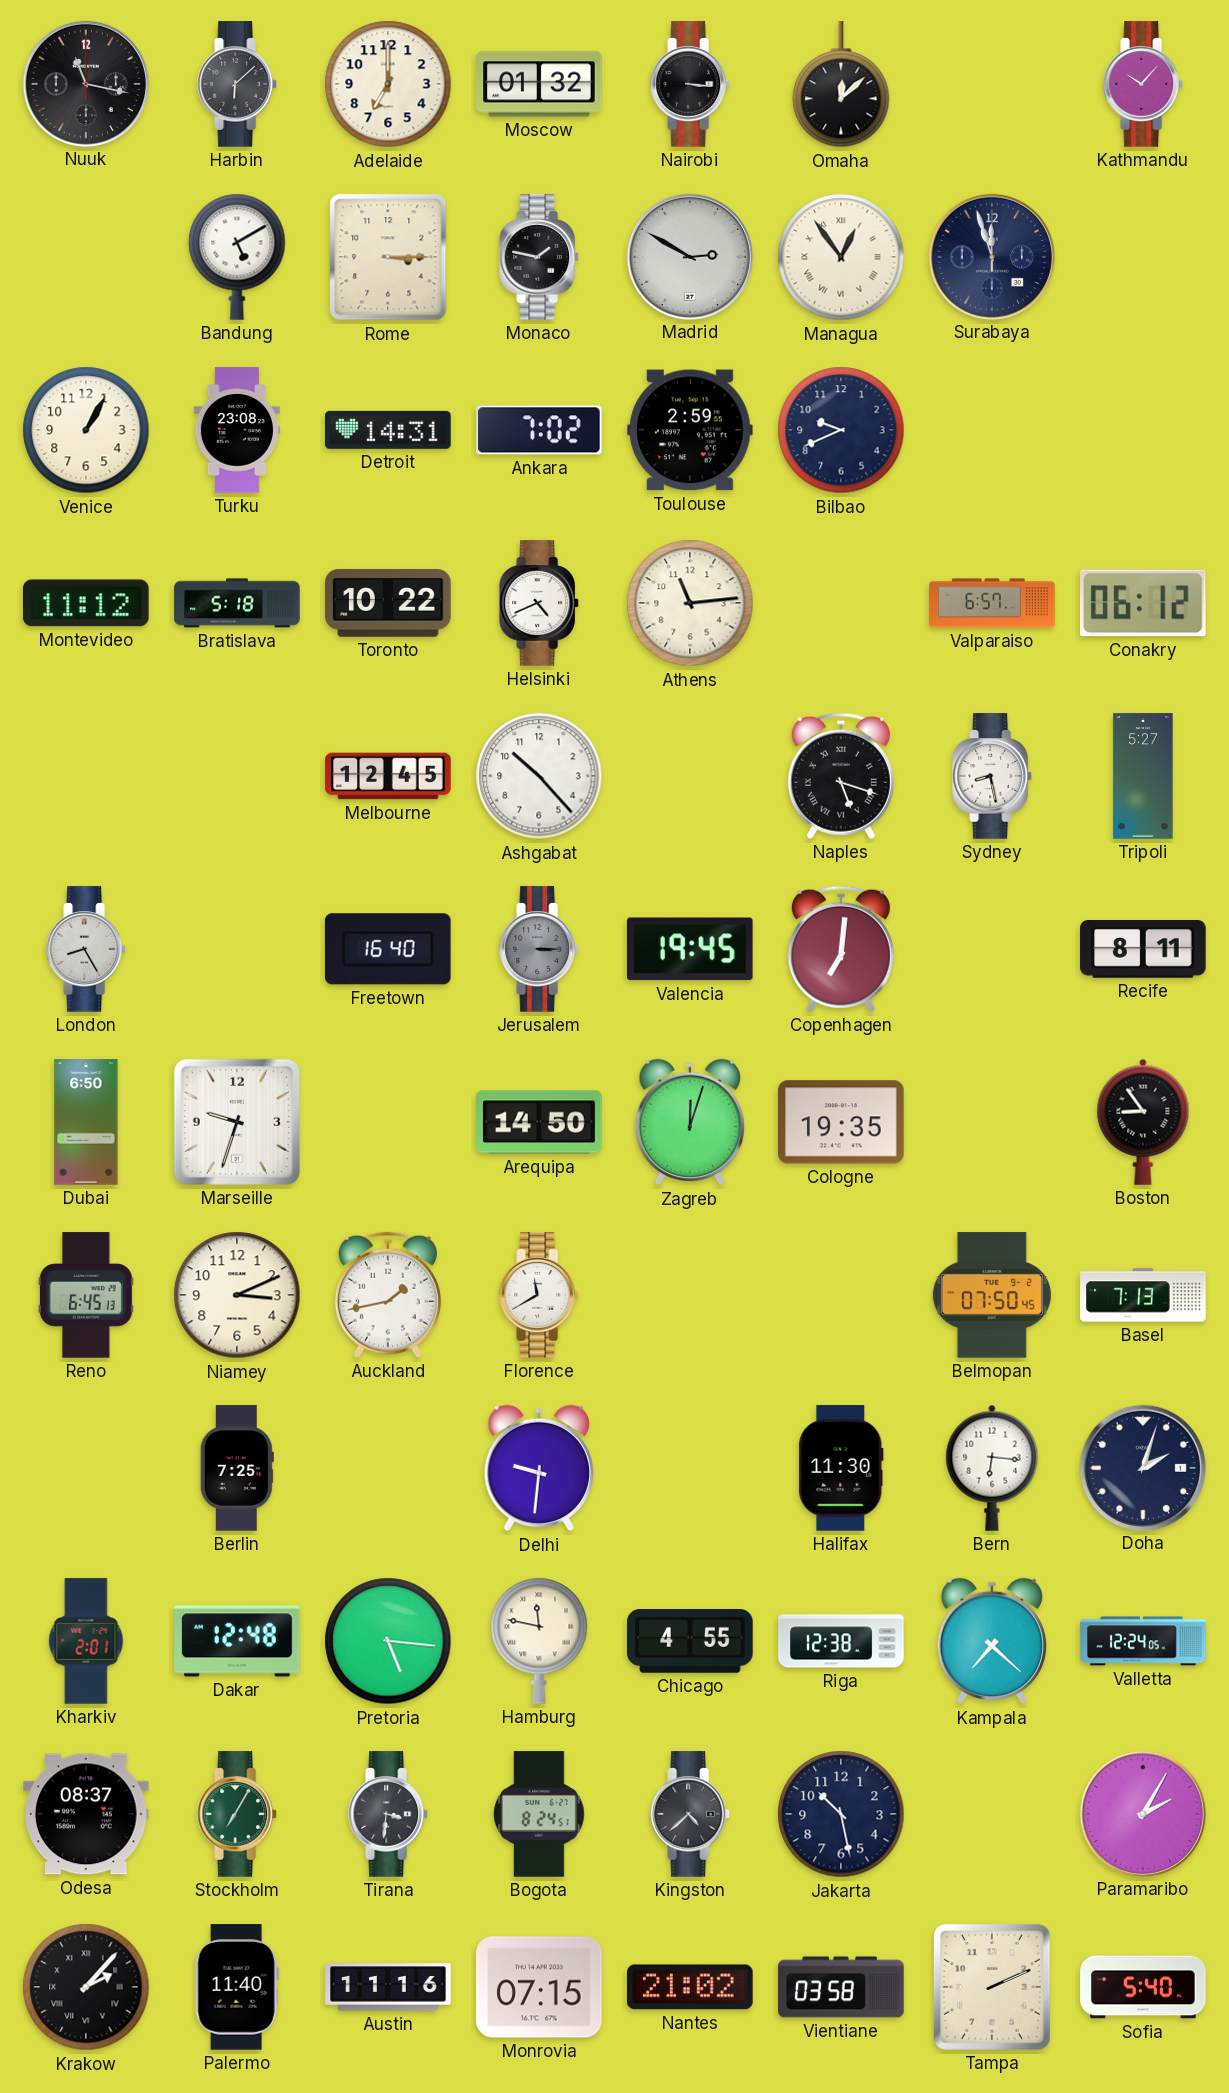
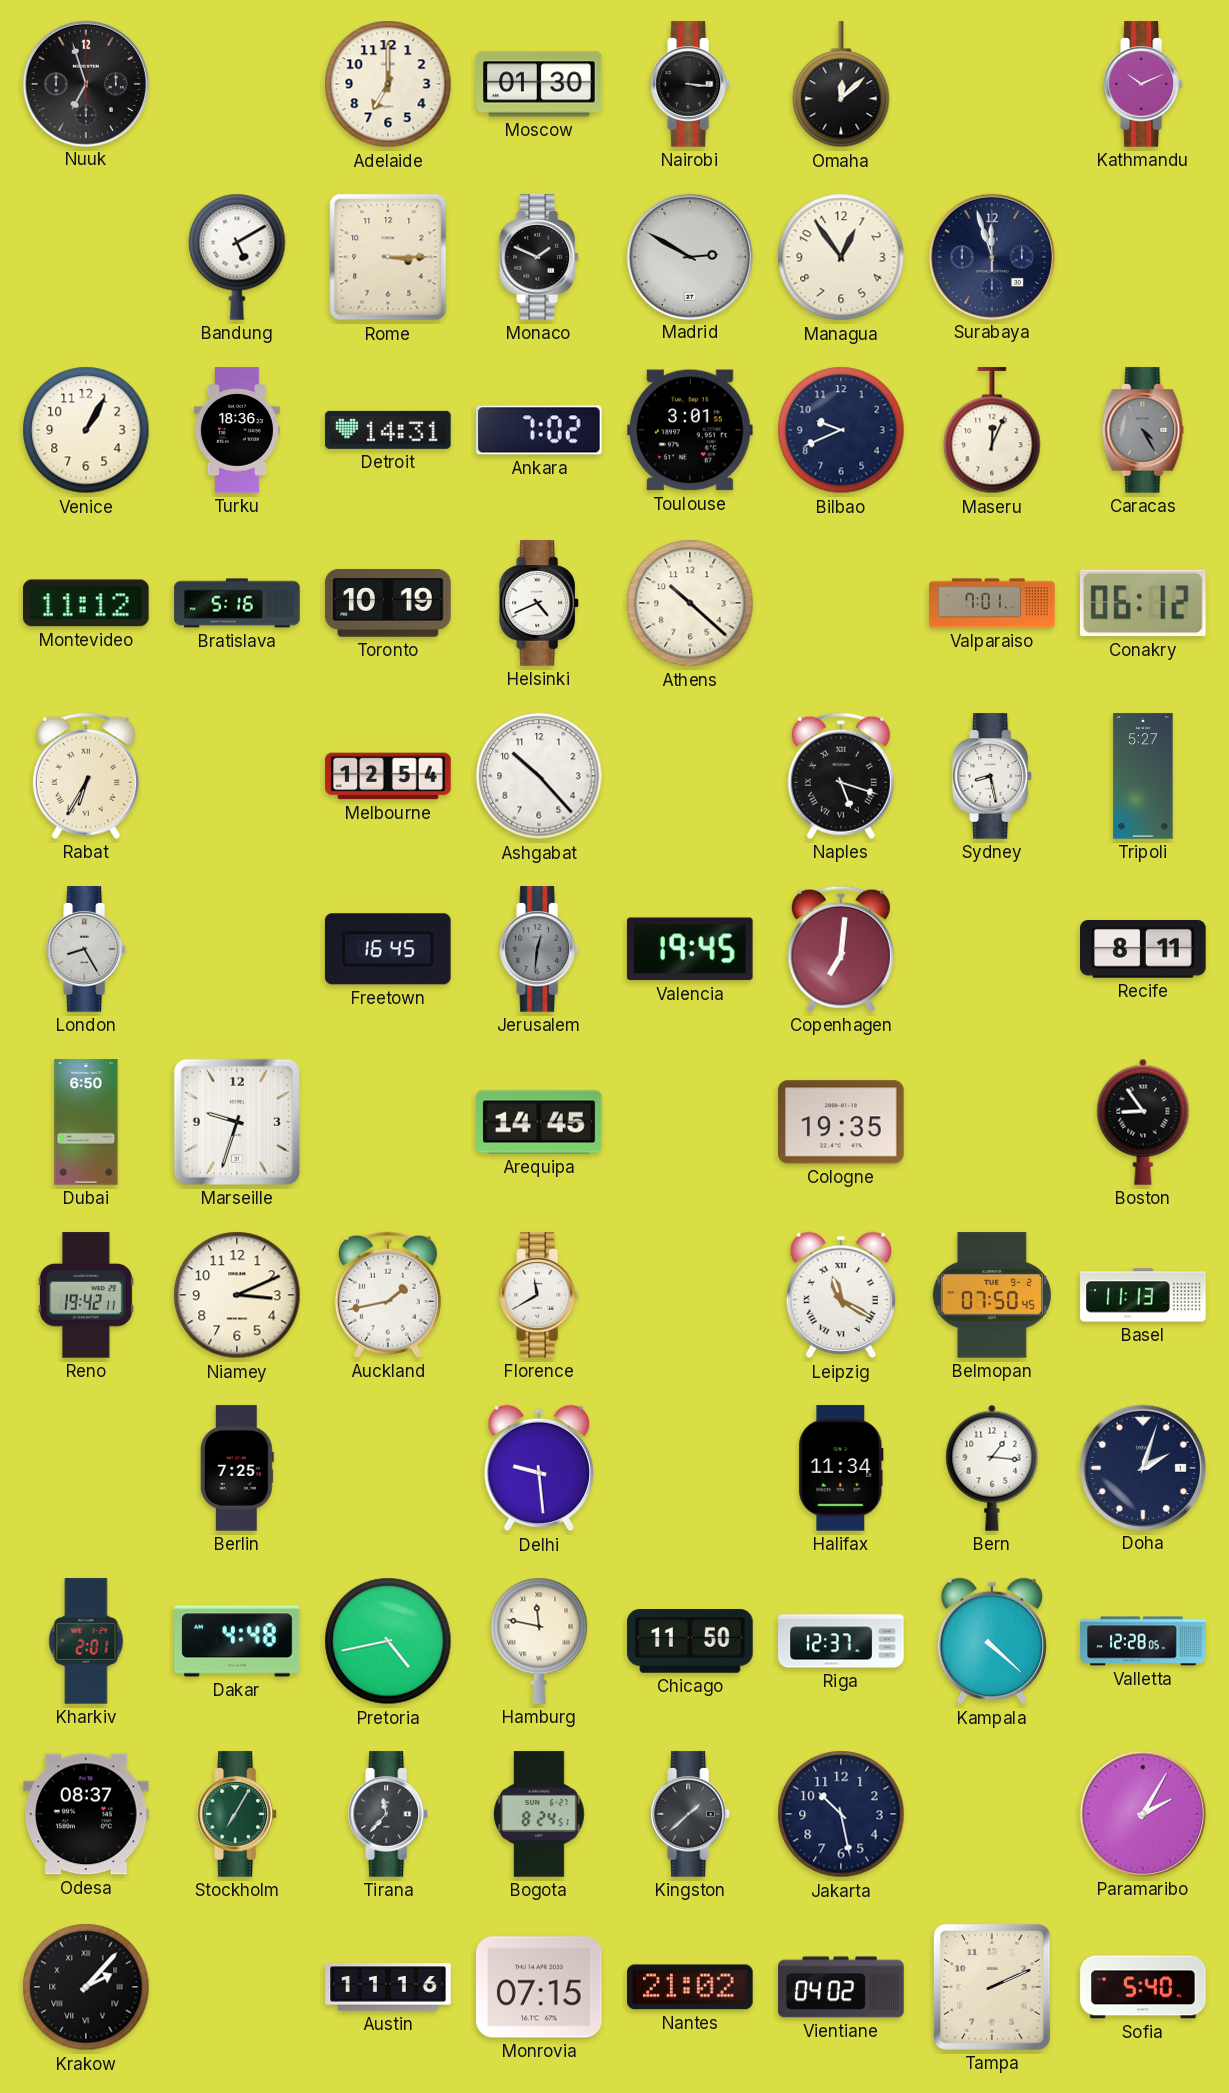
Nuuk: 11:17 -> 6:57 (85, 83)
Harbin: 6:08 -> none (238, 84)
Moscow: 01:32 -> 01:30 (539, 84)
Kathmandu: 10:07 -> 10:11 (1144, 84)
Monaco: 1:47 -> 1:49 (540, 257)
Managua numerals: Roman -> Arabic (841, 257)
Turku: 23:08 -> 18:36 (237, 430)
Toulouse: 2:59 -> 3:01 (690, 430)
Maseru: none -> 12:04 (992, 431)
Caracas: none -> 4:25 (1143, 430)
Bratislava: 5:18 -> 5:16 (237, 603)
Toronto: 10:22 -> 10:19 (388, 603)
Athens: 11:14 -> 10:22 (690, 603)
Valparaiso: 6:57 -> 7:01 (992, 603)
Rabat: none -> 6:35 (86, 776)
Melbourne: 12:45 -> 12:54 (388, 776)
Freetown: 16:40 -> 16:45 (388, 949)
Jerusalem: 3:15 -> 12:31 (540, 949)
Arequipa: 14:50 -> 14:45 (539, 1122)
Zagreb: 12:03 -> none (689, 1122)
Reno: 6:45 -> 19:42 (86, 1295)
Leipzig: none -> 11:20 (840, 1295)
Basel: 7:13 -> 11:13 (1143, 1295)
Delhi: 9:31 -> 9:29 (538, 1468)
Halifax: 11:30 -> 11:34 (841, 1468)
Bern: 6:16 -> 1:16 (992, 1468)
Dakar: 12:48 -> 4:48 (237, 1641)
Pretoria: 5:16 -> 4:43 (388, 1641)
Chicago: 4:55 -> 11:50 (690, 1641)
Riga: 12:38 -> 12:37 (841, 1641)
Kampala: 7:22 -> 4:22 (991, 1641)
Valletta: 12:24 -> 12:28 (1143, 1641)
Tirana: 3:31 -> 11:37 (389, 1814)
Kingston: 4:38 -> 1:38 (691, 1814)
Palermo: 11:40 -> none (237, 1987)
Vientiane: 03:58 -> 04:02 (841, 1987)
